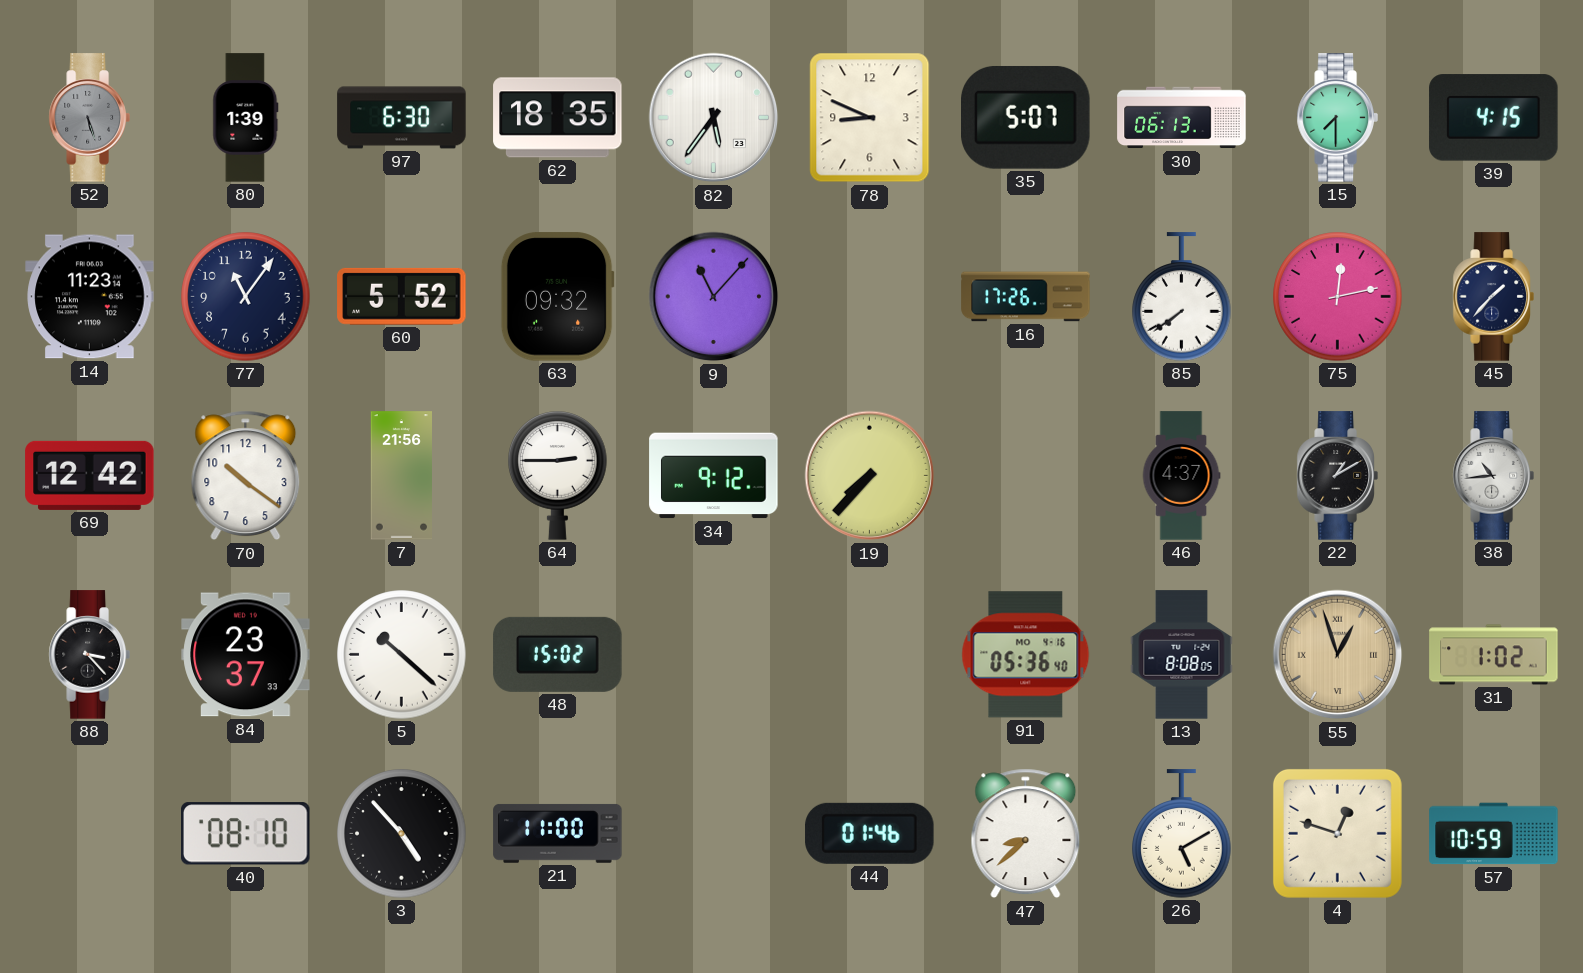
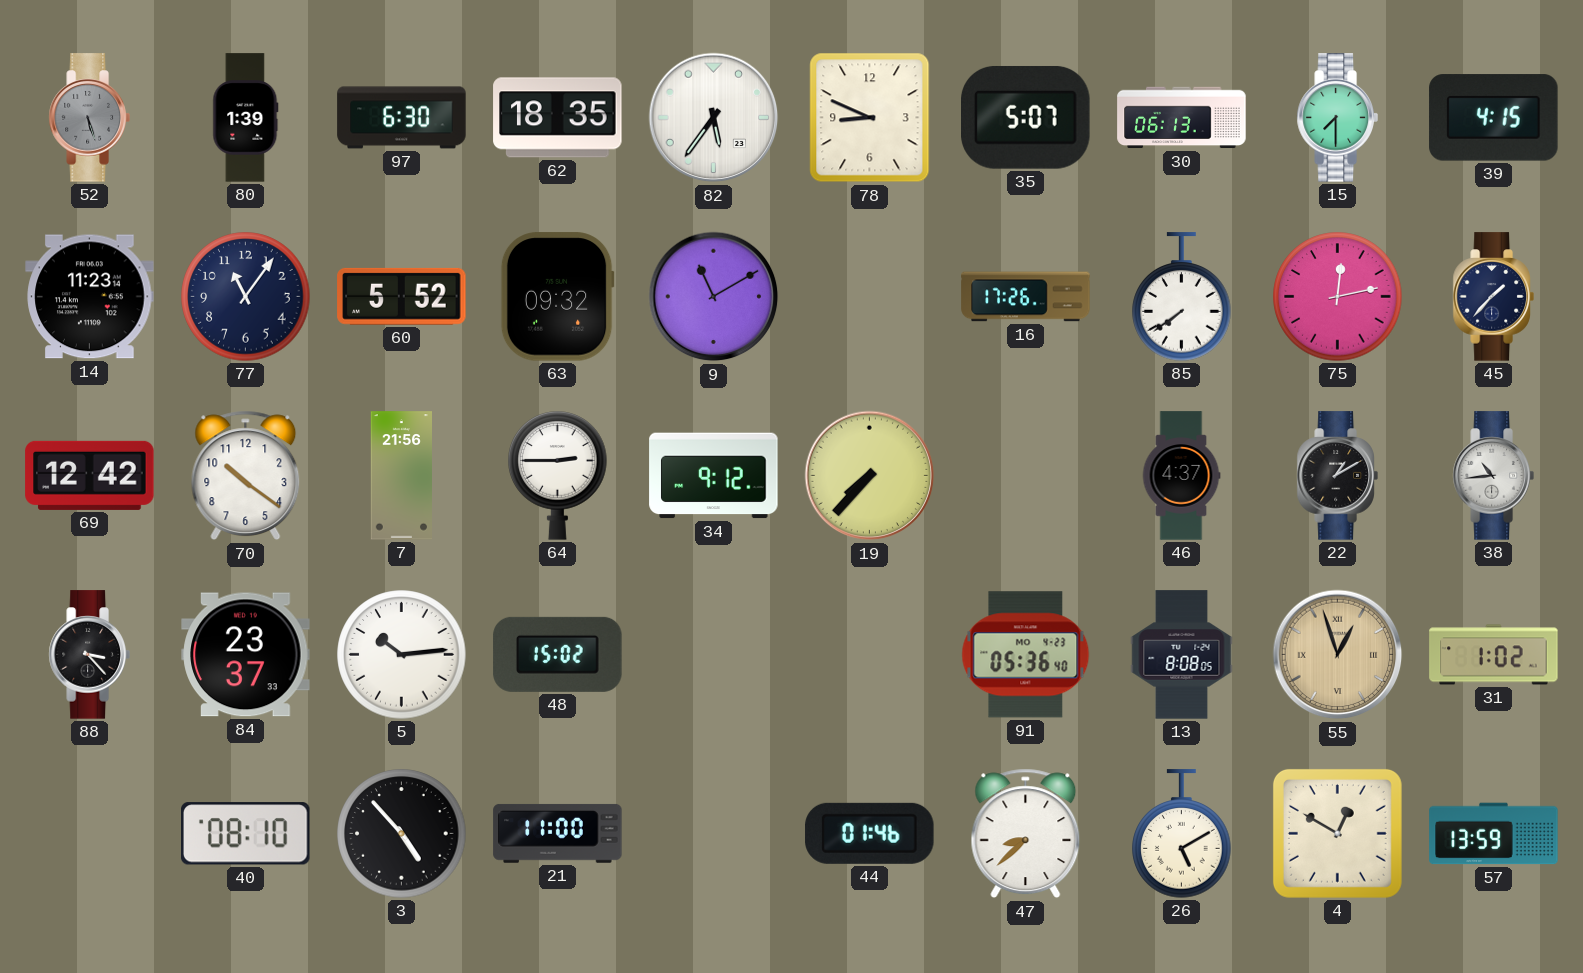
9: 11:07 -> 11:10 (714, 297)
5: 10:22 -> 10:14 (402, 655)
91 date: MO 4-16 -> MO 4-23 (1026, 655)
4: 12:48 -> 12:50 (1337, 833)
57: 10:59 -> 13:59 (1494, 834)
